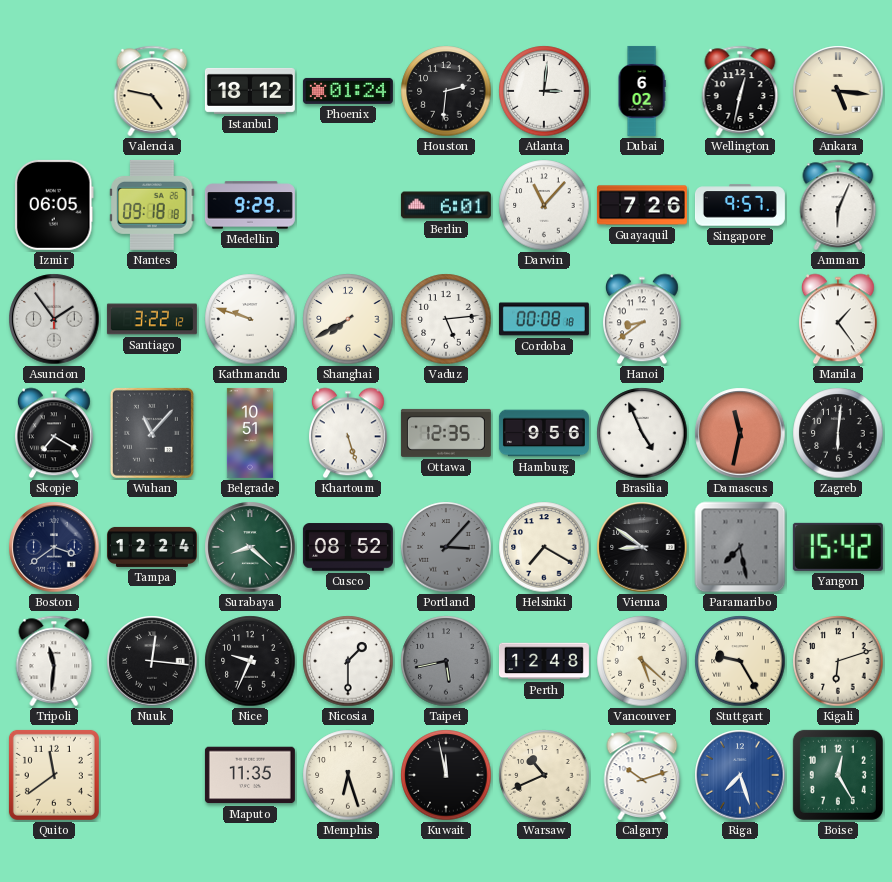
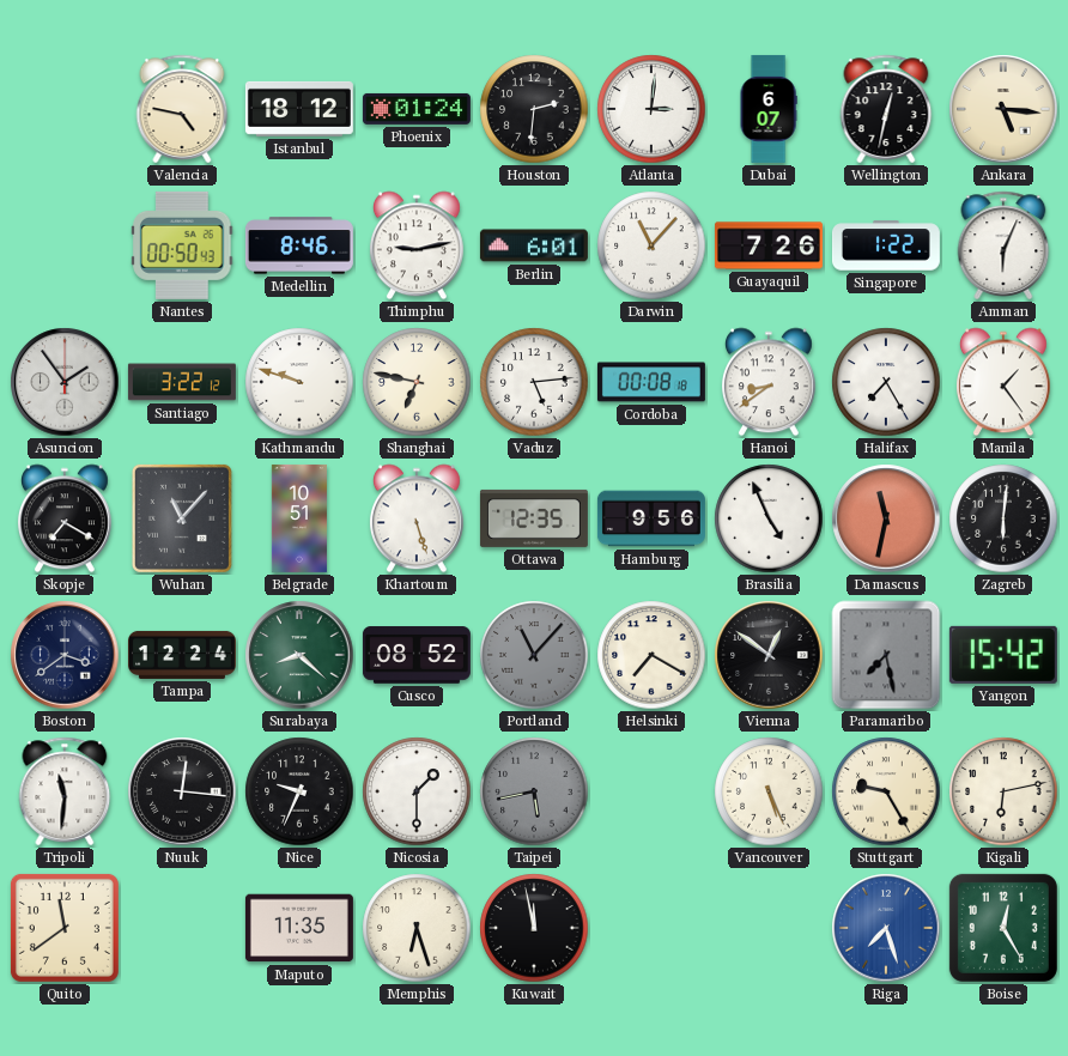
Dubai: 6:02 -> 6:07 (769, 109)
Izmir: 06:05 -> none (54, 205)
Nantes: 09:18 -> 00:50 (182, 245)
Medellin: 9:29 -> 8:46 (299, 245)
Thimphu: none -> 9:13 (417, 245)
Singapore: 9:57 -> 1:22 (886, 245)
Shanghai: 7:40 -> 6:47 (417, 382)
Halifax: none -> 7:25 (886, 382)
Portland: 3:07 -> 11:07 (534, 655)
Vienna: 8:51 -> 12:51 (769, 655)
Perth: 12:48 -> none (544, 661)
Vancouver: 5:22 -> 5:26 (769, 791)
Kigali: 6:12 -> 6:13 (1003, 791)
Warsaw: 10:41 -> none (544, 775)
Calgary: 10:12 -> none (642, 775)
